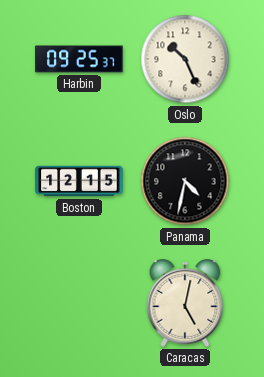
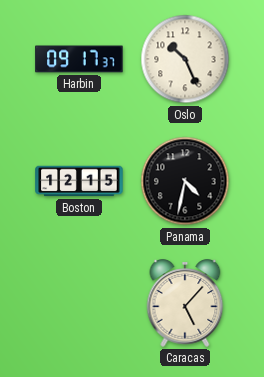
Harbin: 09:25 -> 09:17 (79, 59)
Caracas: 5:02 -> 5:07 (185, 303)
